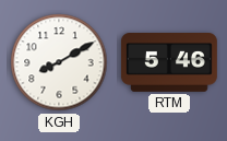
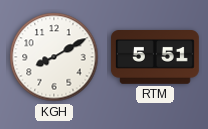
RTM: 5:46 -> 5:51 (155, 58)
